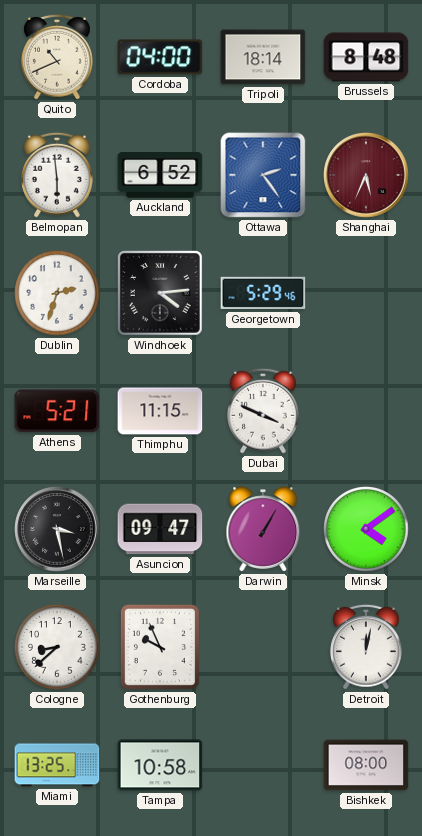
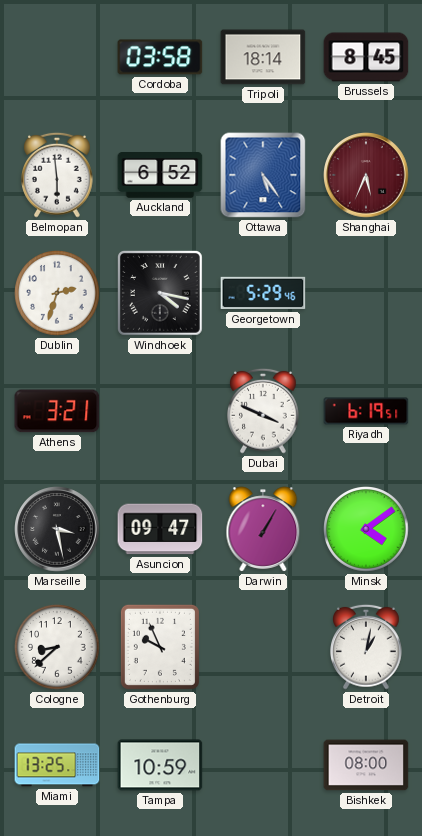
Quito: 10:41 -> none (58, 57)
Cordoba: 04:00 -> 03:58 (160, 57)
Brussels: 8:48 -> 8:45 (366, 57)
Ottawa: 2:24 -> 5:24 (263, 175)
Windhoek: 4:14 -> 4:17 (160, 293)
Athens: 5:21 -> 3:21 (57, 411)
Thimphu: 11:15 -> none (160, 411)
Riyadh: none -> 6:19 (366, 411)
Detroit: 12:02 -> 1:02 (367, 647)
Tampa: 10:58 -> 10:59 (160, 765)
